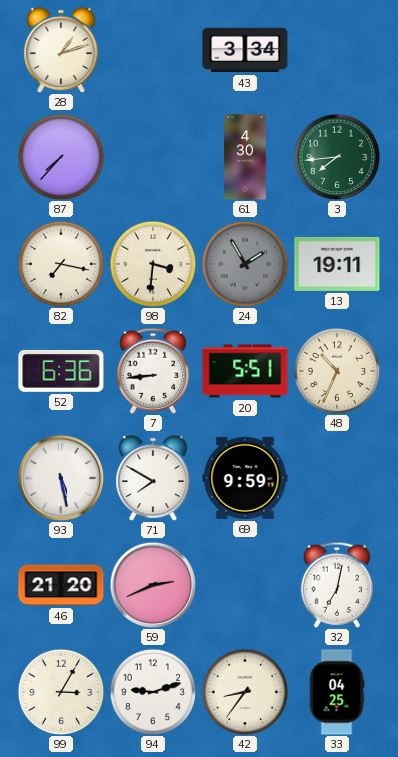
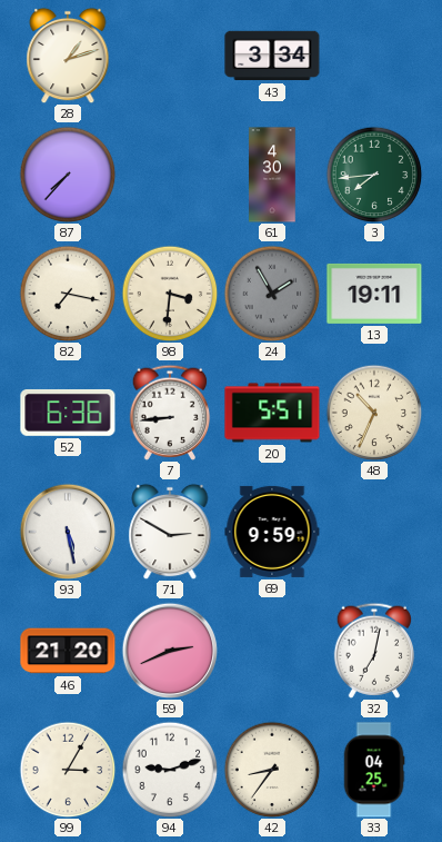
71: 7:50 -> 2:50 (170, 532)
